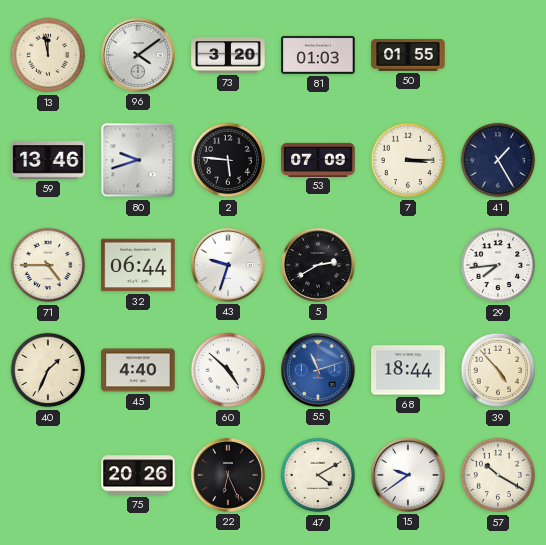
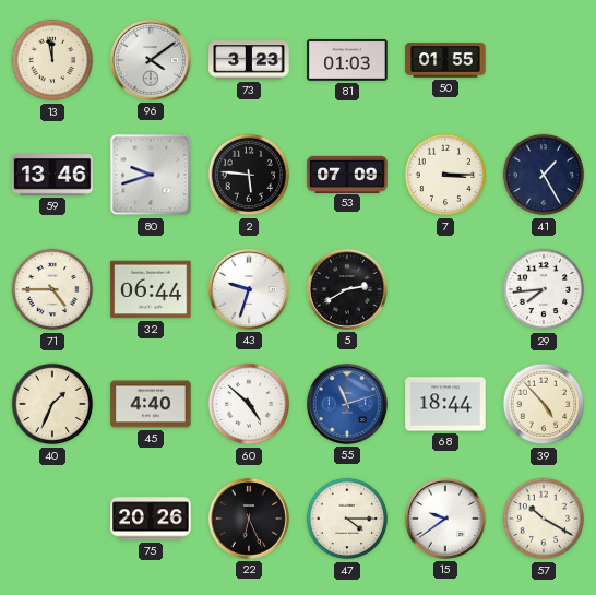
73: 3:20 -> 3:23 (249, 60)
47: 4:10 -> 4:15 (347, 519)
